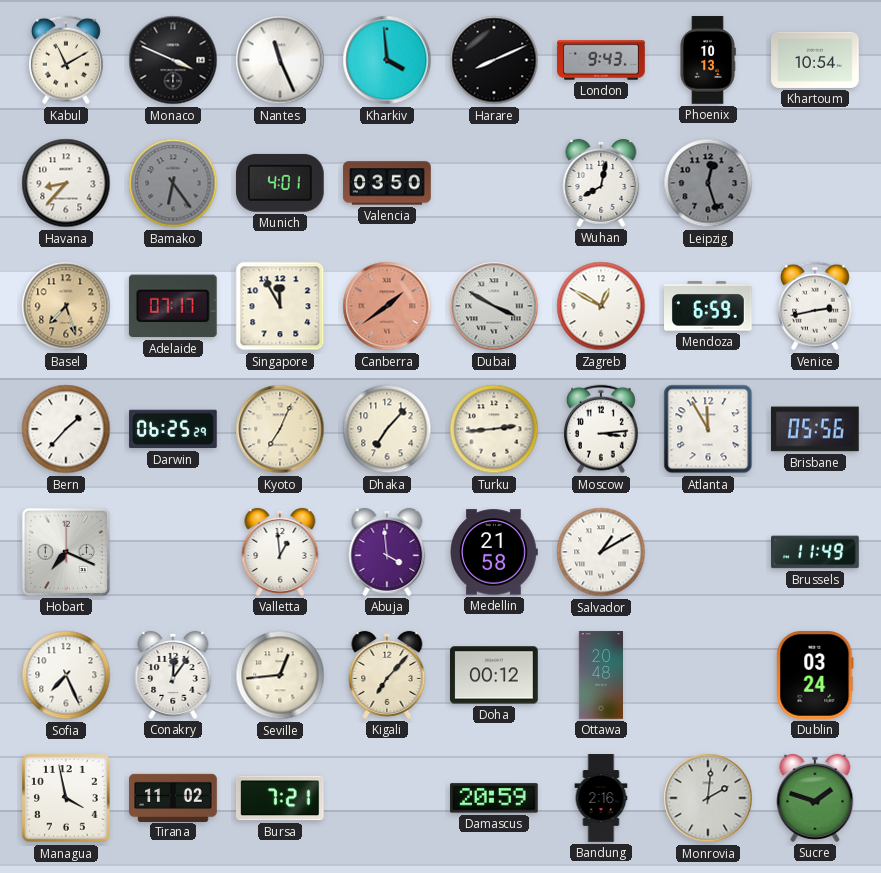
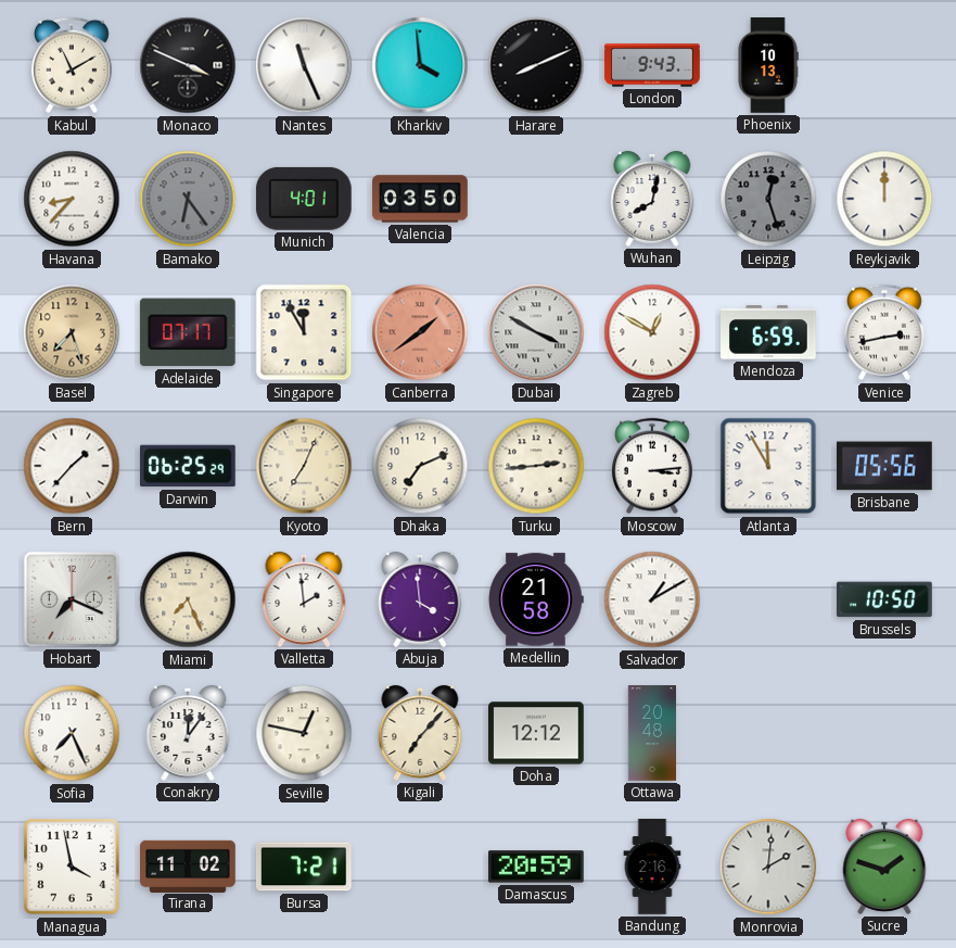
Khartoum: 10:54 -> none (815, 60)
Reykjavik: none -> 12:00 (884, 199)
Dhaka: 7:07 -> 7:11 (420, 466)
Miami: none -> 7:26 (188, 599)
Valletta: 12:59 -> 1:59 (304, 599)
Brussels: 11:49 -> 10:50 (885, 599)
Seville: 12:44 -> 12:47 (304, 733)
Doha: 00:12 -> 12:12 (537, 733)
Dublin: 03:24 -> none (815, 676)
